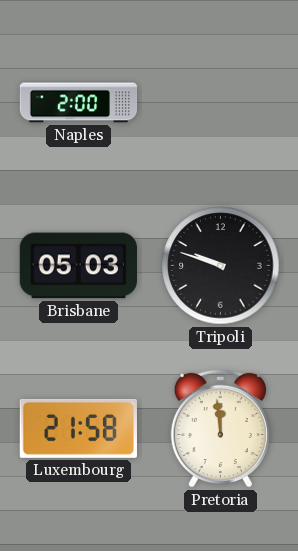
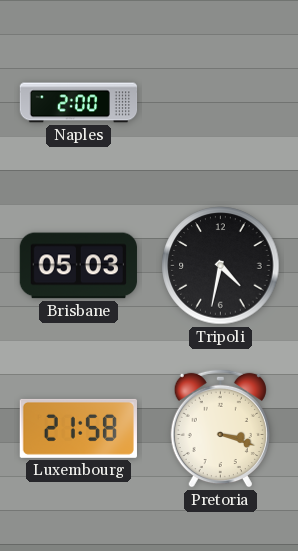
Tripoli: 9:48 -> 4:32 (221, 266)
Pretoria: 11:59 -> 3:18 (220, 428)
